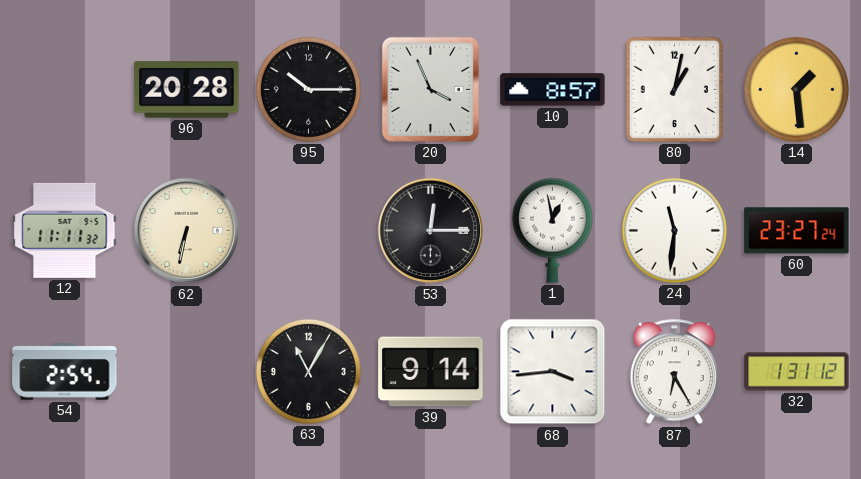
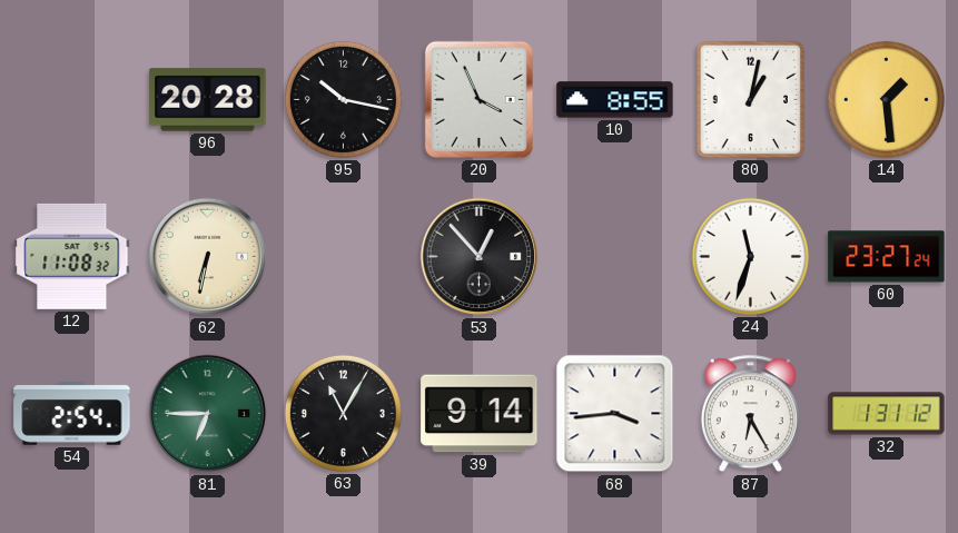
95: 10:15 -> 10:17 (343, 99)
10: 8:57 -> 8:55 (615, 100)
12: 11:11 -> 11:08 (72, 256)
53: 12:15 -> 12:53 (480, 257)
1: 12:58 -> none (552, 230)
24: 11:31 -> 11:33 (750, 256)
81: none -> 6:45 (208, 414)
